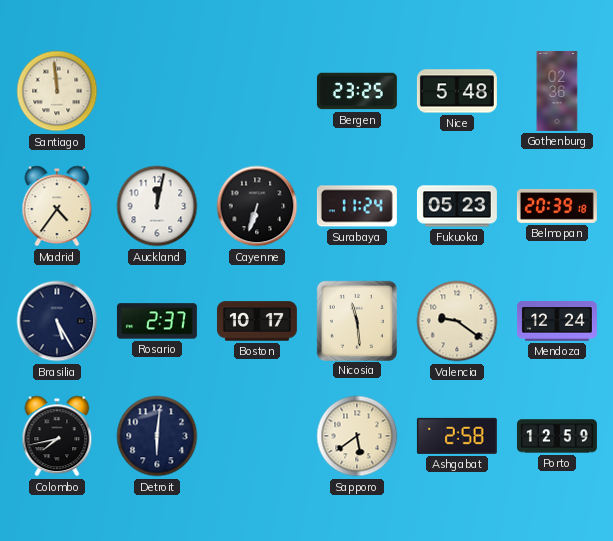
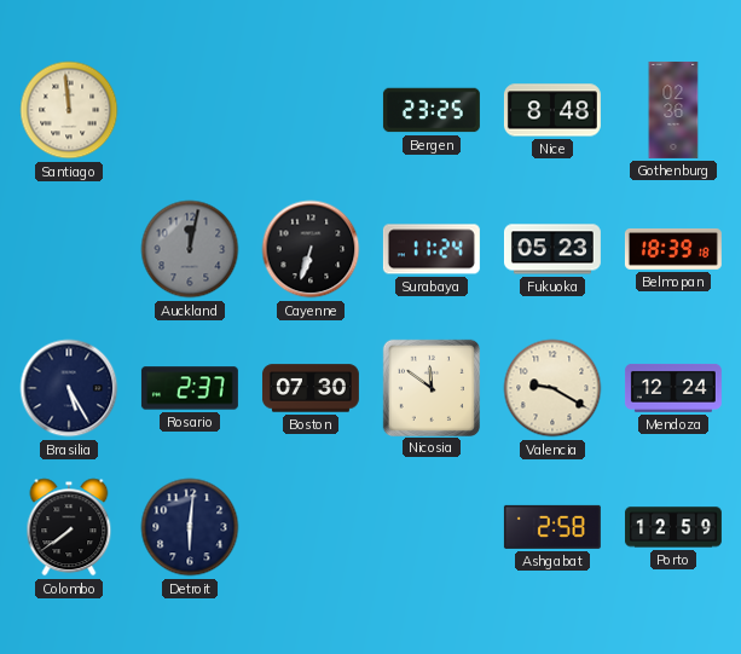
Nice: 5:48 -> 8:48 (552, 110)
Madrid: 4:36 -> none (57, 206)
Auckland dial: white -> grey (190, 249)
Belmopan: 20:39 -> 18:39 (673, 249)
Boston: 10:17 -> 07:30 (311, 388)
Nicosia: 11:29 -> 11:51 (430, 387)
Valencia: 9:21 -> 9:20 (552, 388)
Colombo: 7:43 -> 7:39 (69, 527)
Sapporo: 5:39 -> none (357, 436)
